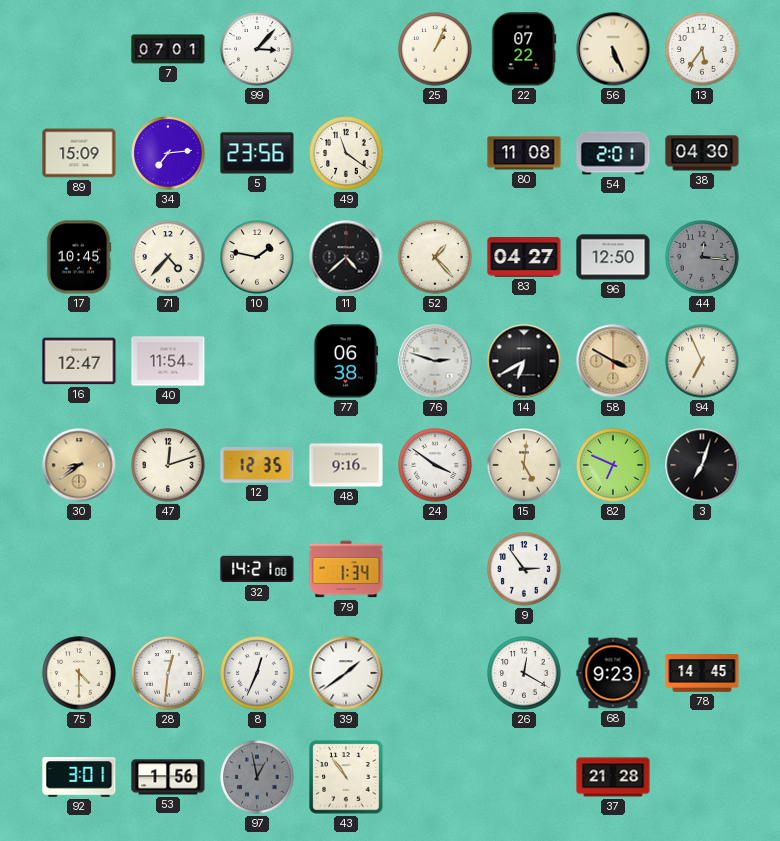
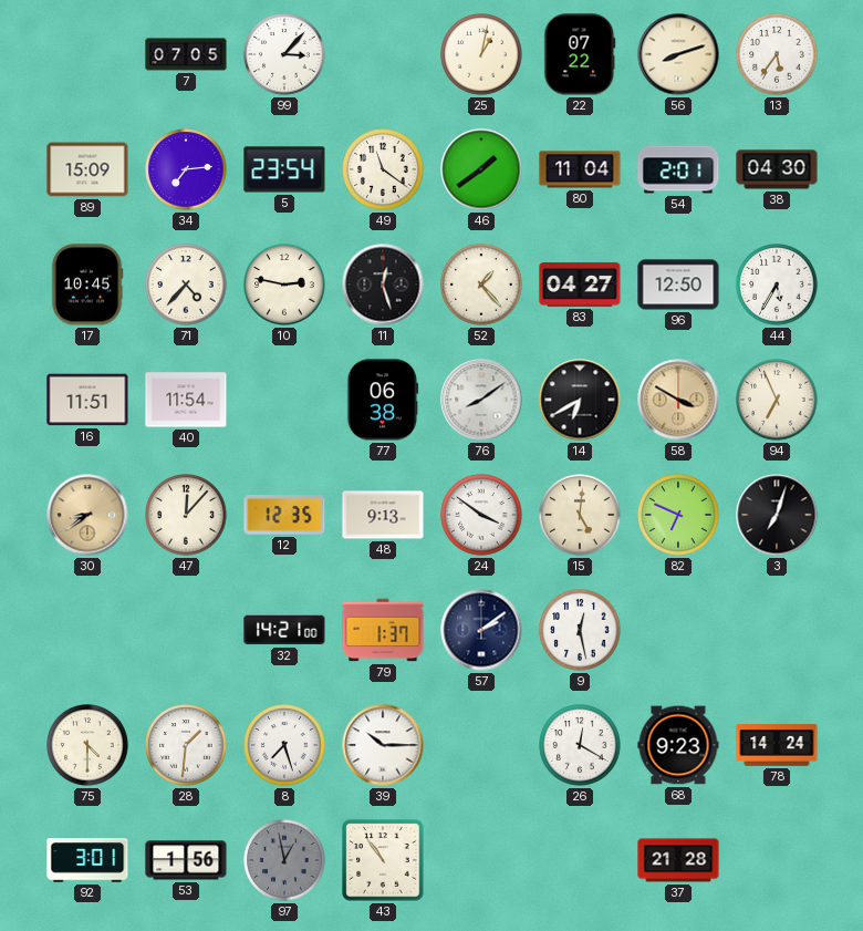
7: 07:01 -> 07:05 (186, 54)
25: 1:04 -> 1:02 (481, 54)
56: 5:26 -> 8:12 (678, 54)
5: 23:56 -> 23:54 (284, 169)
46: none -> 1:39 (481, 169)
80: 11:08 -> 11:04 (580, 169)
10: 1:47 -> 2:47 (284, 285)
11: 4:38 -> 12:27 (383, 285)
44: 12:16 -> 5:35 (777, 285)
44 dial: grey -> white (777, 285)
16: 12:47 -> 11:51 (87, 400)
76: 2:48 -> 8:09 (481, 400)
47: 12:12 -> 12:07 (186, 515)
48: 9:16 -> 9:13 (383, 515)
79: 1:34 -> 1:37 (383, 630)
57: none -> 2:09 (481, 630)
9: 2:54 -> 12:28 (580, 630)
28: 12:31 -> 1:31 (186, 745)
8: 12:34 -> 7:27 (284, 745)
39: 1:39 -> 10:15 (383, 745)
78: 14:45 -> 14:24 (777, 745)
